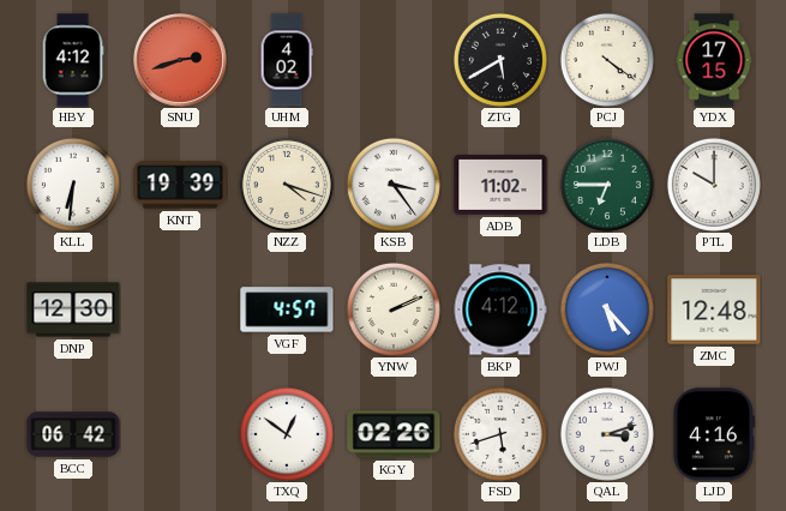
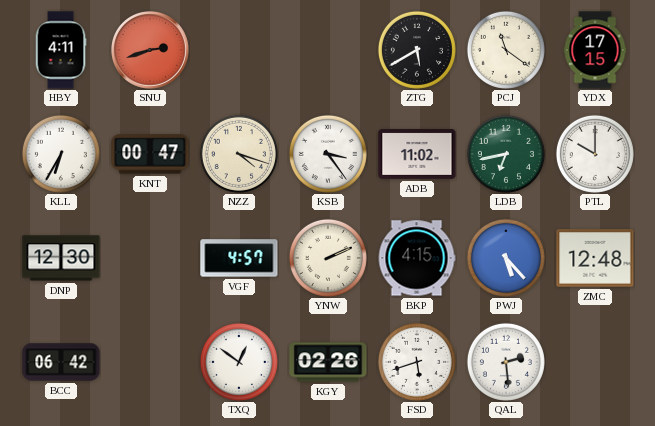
HBY: 4:12 -> 4:11 (61, 50)
UHM: 4:02 -> none (287, 60)
PCJ: 4:21 -> 11:21 (506, 50)
KLL: 6:31 -> 6:35 (61, 154)
KNT: 19:39 -> 00:47 (150, 154)
LDB: 6:45 -> 6:43 (506, 154)
BKP: 4:12 -> 4:15 (417, 258)
QAL: 3:12 -> 2:29 (506, 362)
LJD: 4:16 -> none (713, 434)
